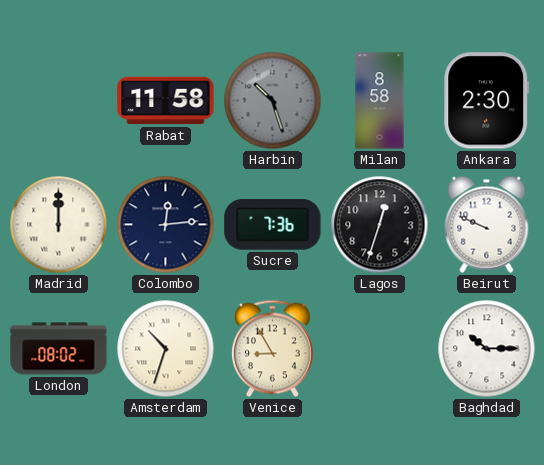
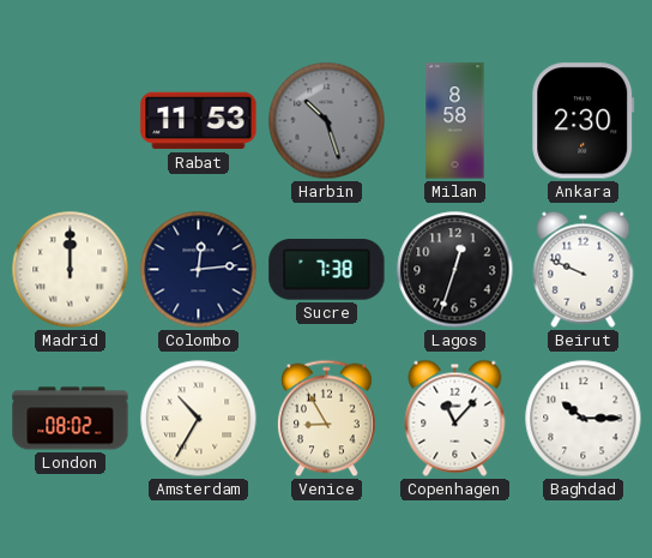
Rabat: 11:58 -> 11:53 (199, 121)
Sucre: 7:36 -> 7:38 (327, 270)
Amsterdam: 10:33 -> 10:35 (199, 419)
Copenhagen: none -> 11:07 (455, 418)
